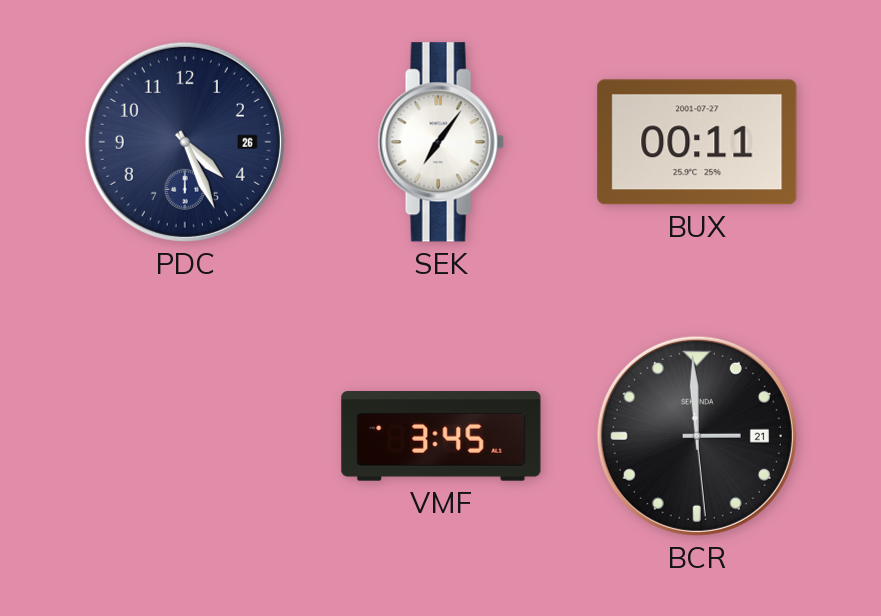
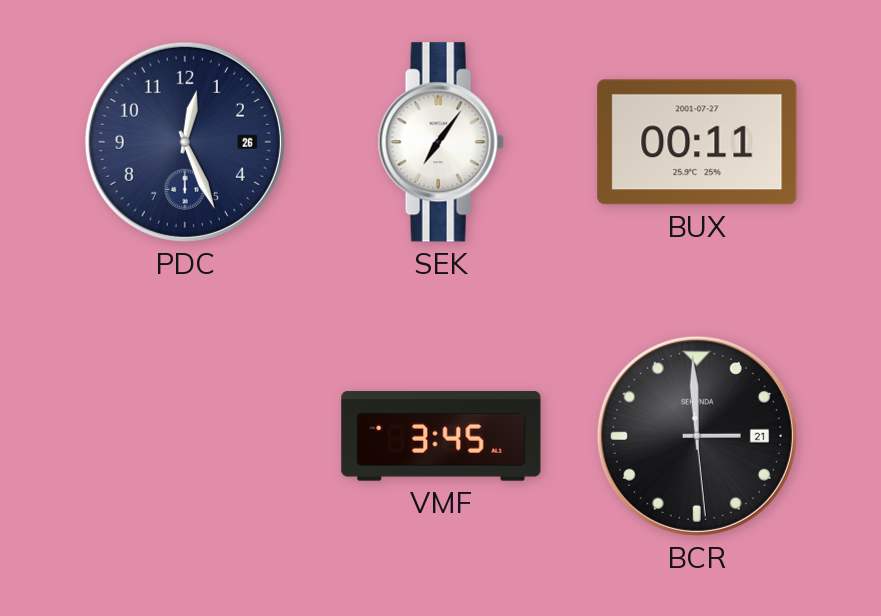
PDC: 4:26 -> 12:26 (185, 142)
